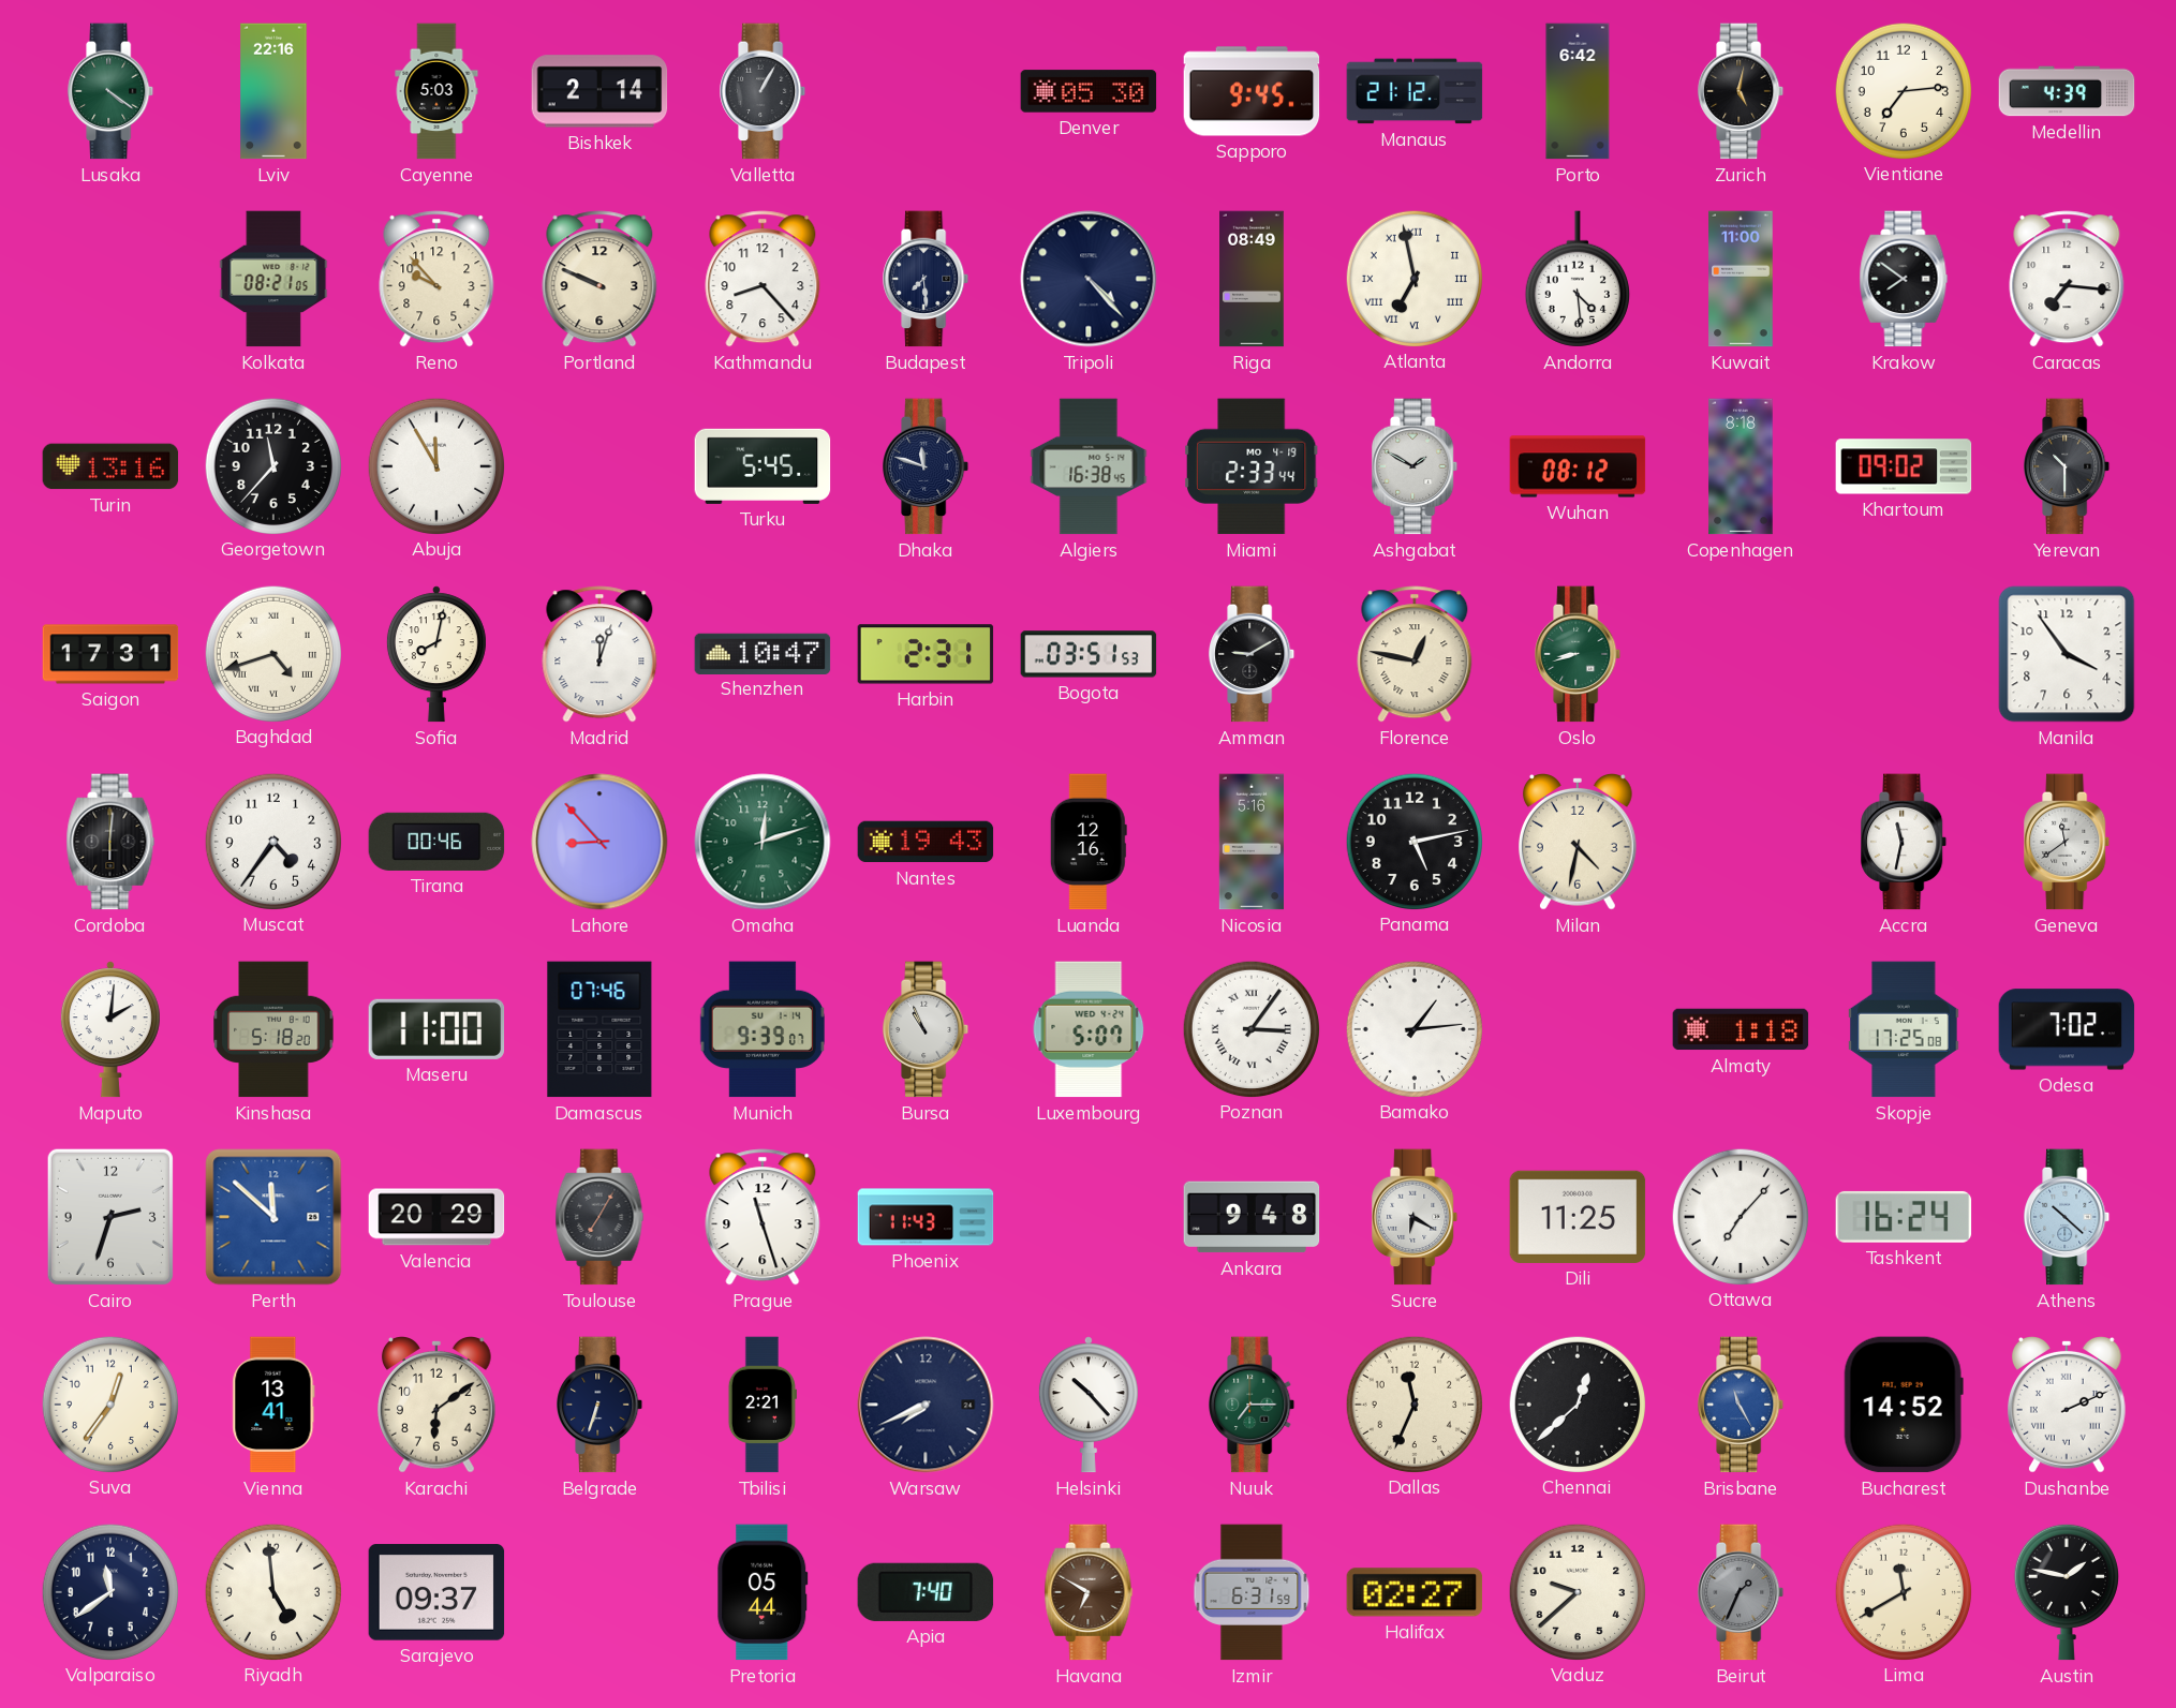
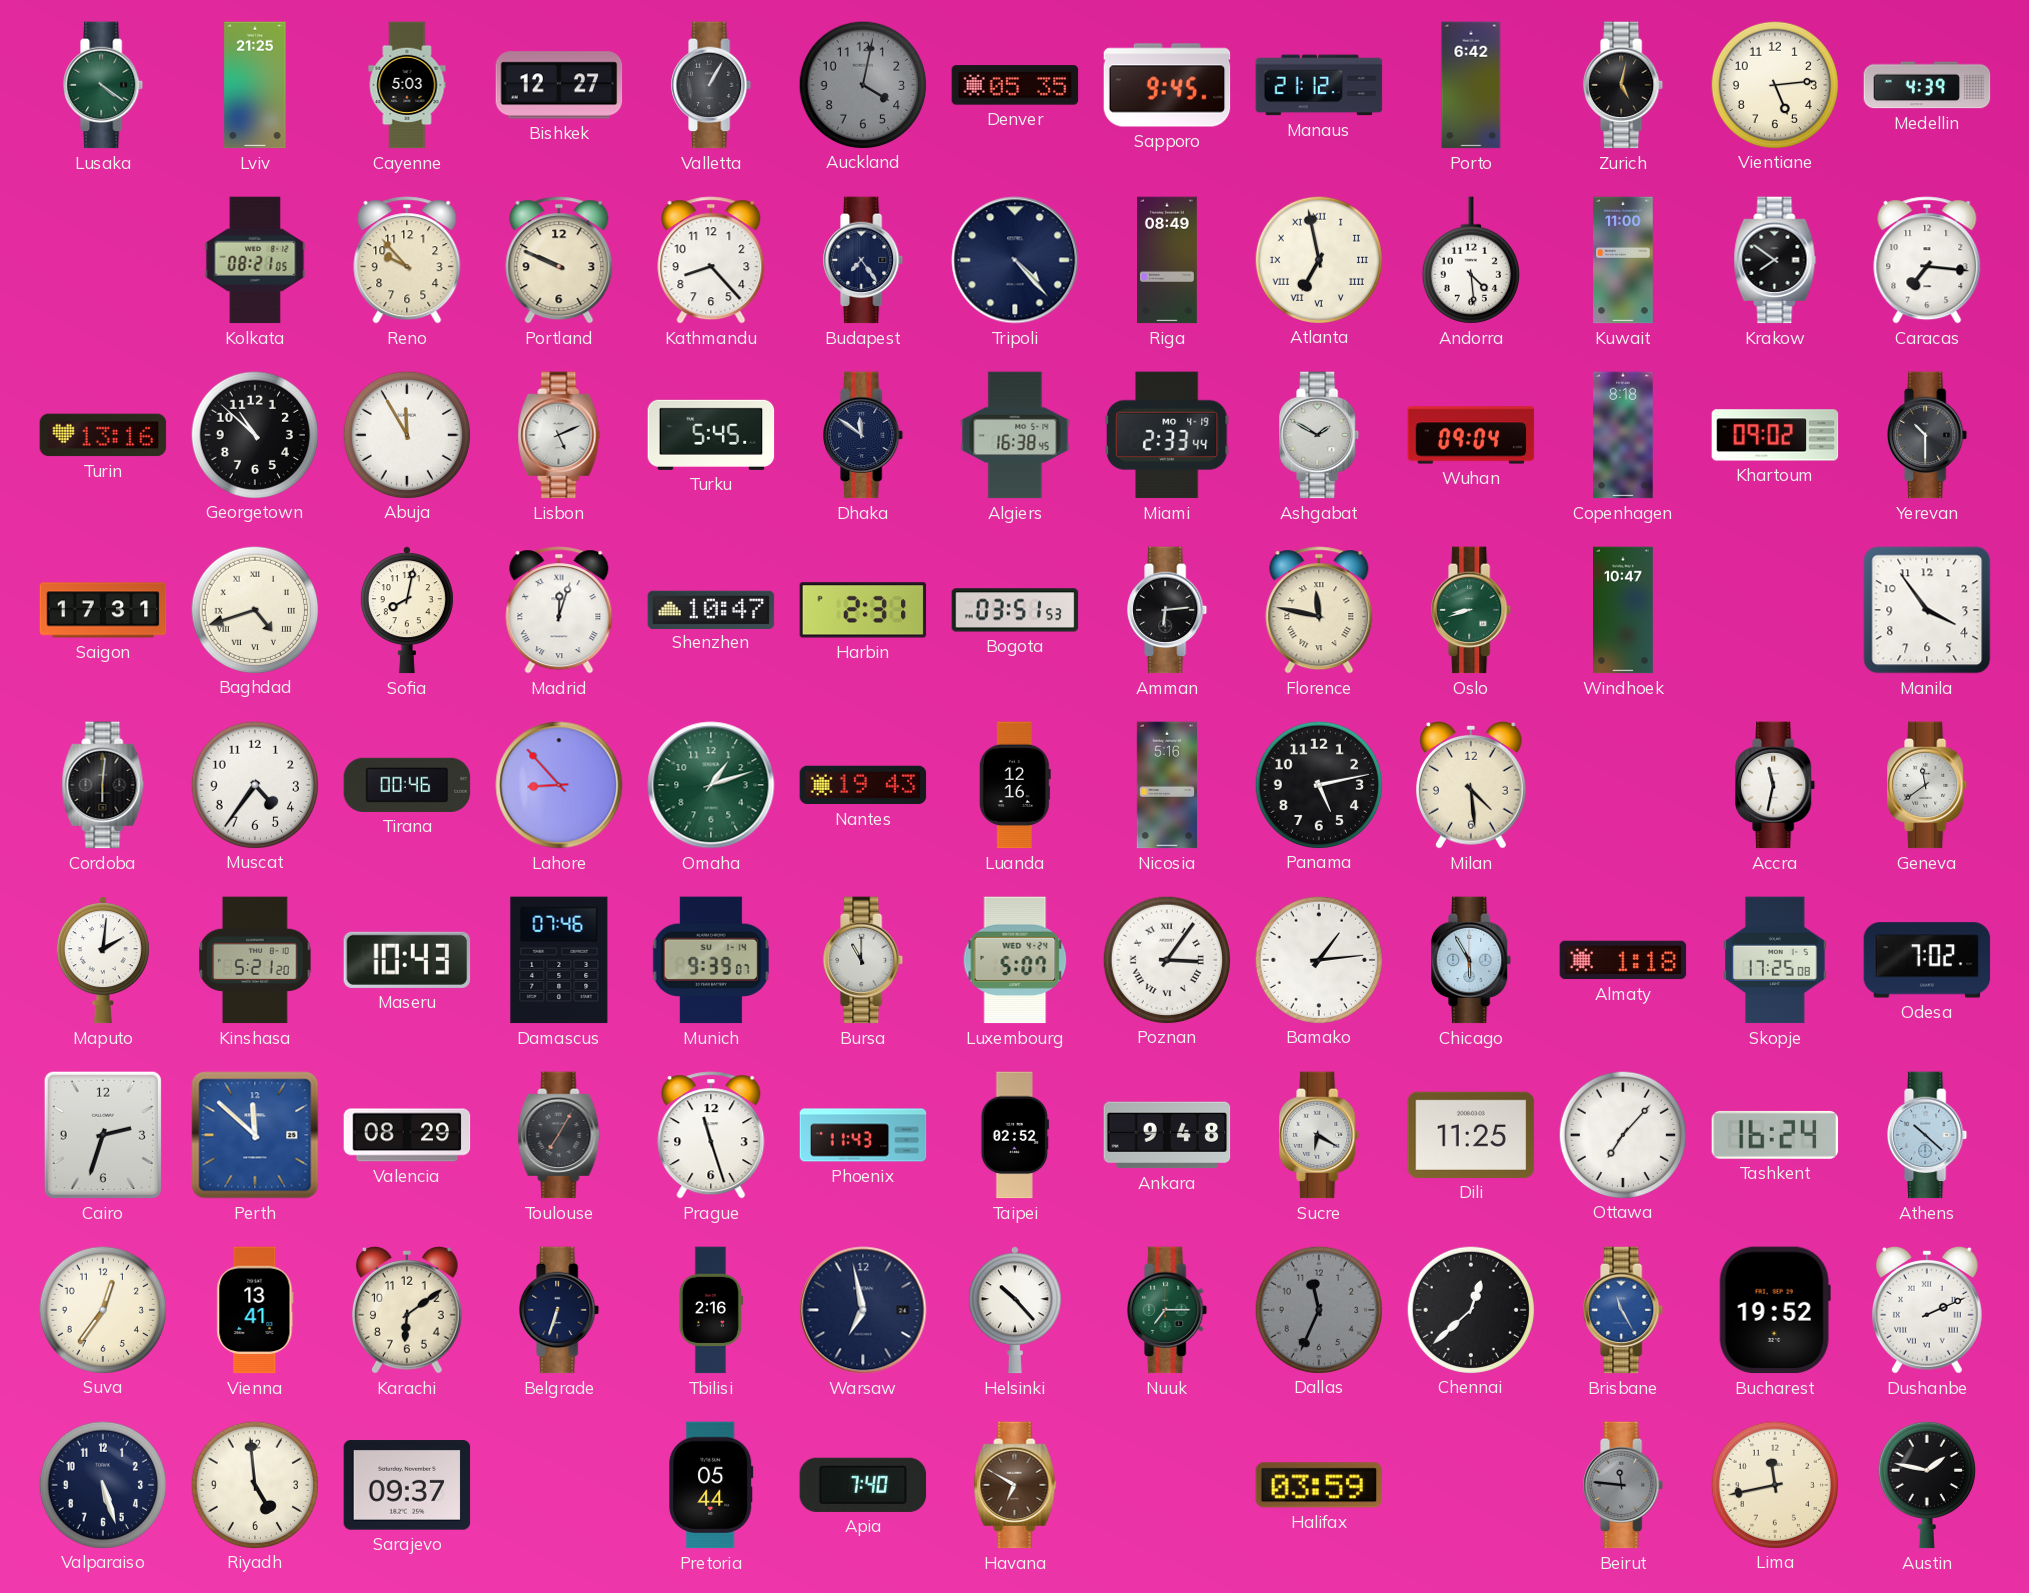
Lviv: 22:16 -> 21:25 (255, 85)
Bishkek: 2:14 -> 12:27 (559, 85)
Auckland: none -> 4:02 (862, 84)
Denver: 05:30 -> 05:35 (1015, 85)
Vientiane: 7:14 -> 5:14 (1774, 84)
Budapest: 7:29 -> 7:24 (864, 260)
Georgetown: 11:37 -> 10:52 (254, 434)
Lisbon: none -> 5:11 (559, 435)
Dhaka: 11:48 -> 11:51 (864, 435)
Wuhan: 08:12 -> 09:04 (1471, 435)
Amman: 9:10 -> 6:14 (1168, 610)
Florence: 12:47 -> 11:47 (1319, 610)
Windhoek: none -> 10:47 (1624, 610)
Omaha: 12:12 -> 1:12 (711, 785)
Milan: 4:32 -> 4:29 (1472, 786)
Kinshasa: 5:18 -> 5:21 (255, 960)
Maseru: 11:00 -> 10:43 (407, 960)
Bursa: 10:56 -> 11:00 (864, 960)
Chicago: none -> 5:55 (1472, 960)
Valencia: 20:29 -> 08:29 (407, 1135)
Taipei: none -> 02:52 (1015, 1135)
Tbilisi: 2:21 -> 2:16 (711, 1310)
Warsaw: 7:41 -> 6:58 (863, 1310)
Dallas dial: cream -> grey (1318, 1309)
Bucharest: 14:52 -> 19:52 (1775, 1310)
Valparaiso: 11:39 -> 5:27 (102, 1484)
Izmir: 6:31 -> none (1252, 1592)
Halifax: 02:27 -> 03:59 (1319, 1485)
Vaduz: 9:38 -> none (1577, 1591)
Beirut: 1:34 -> 11:46 (1624, 1485)
Lima: 11:40 -> 11:43 (1774, 1484)
